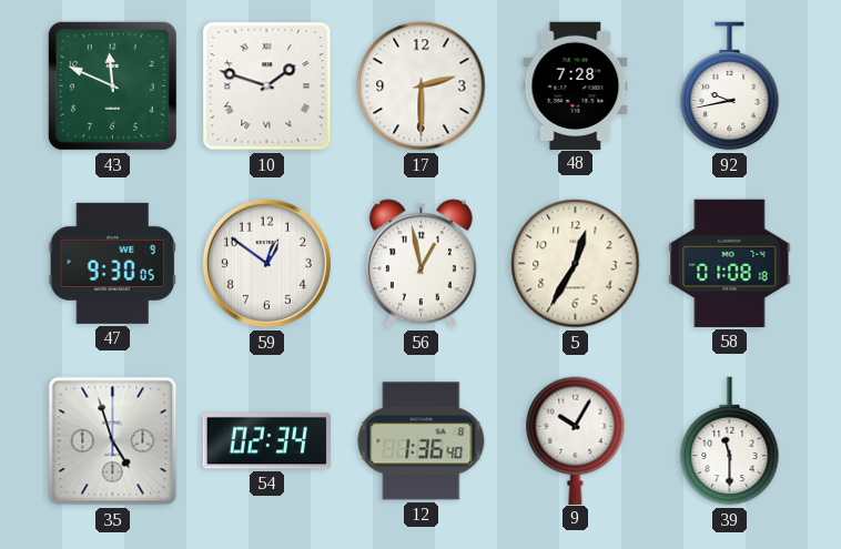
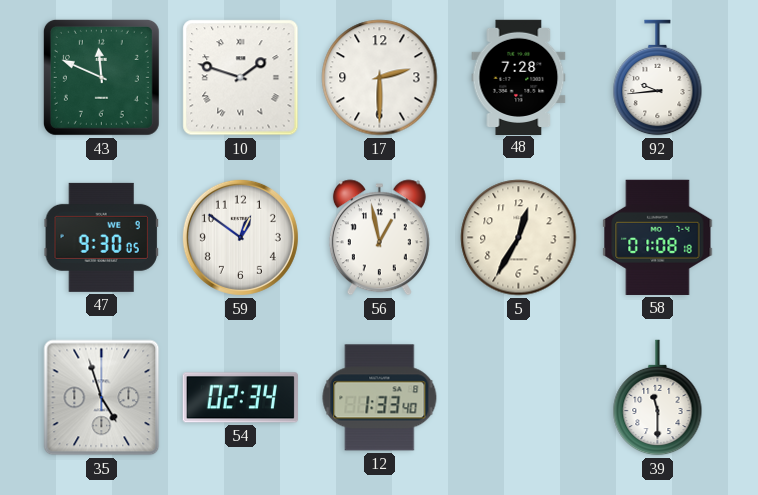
92: 9:43 -> 9:44 (658, 78)
12: 1:36 -> 1:33 (380, 398)
9: 10:05 -> none (576, 440)
